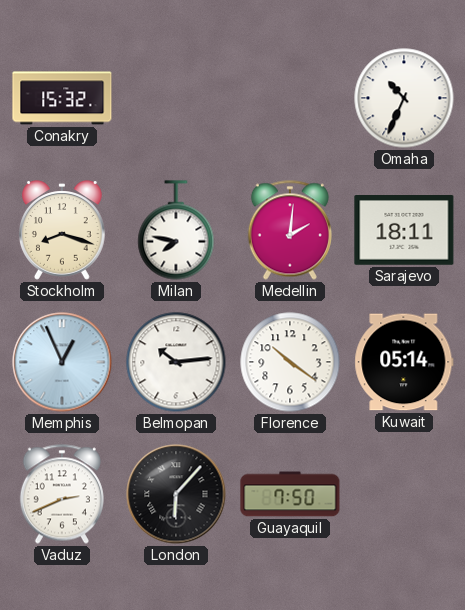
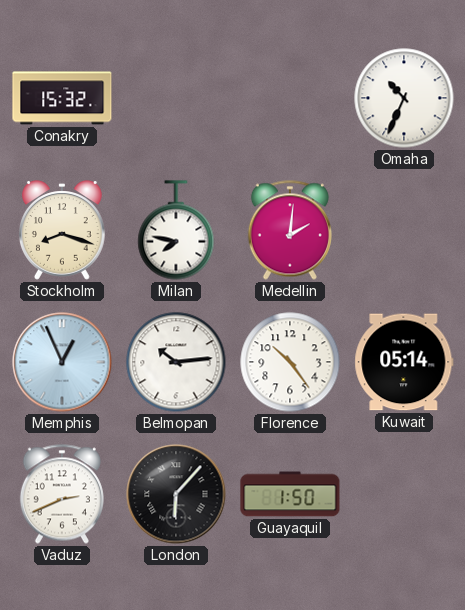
Sarajevo: 18:11 -> none (404, 231)
Florence: 10:21 -> 10:24 (290, 362)
Guayaquil: 7:50 -> 1:50 (290, 494)
